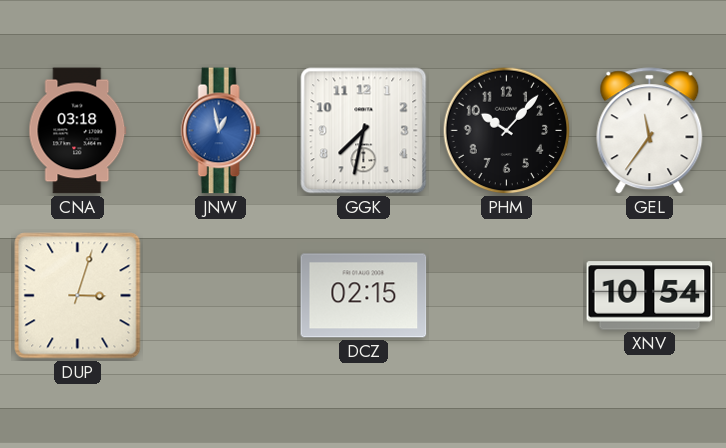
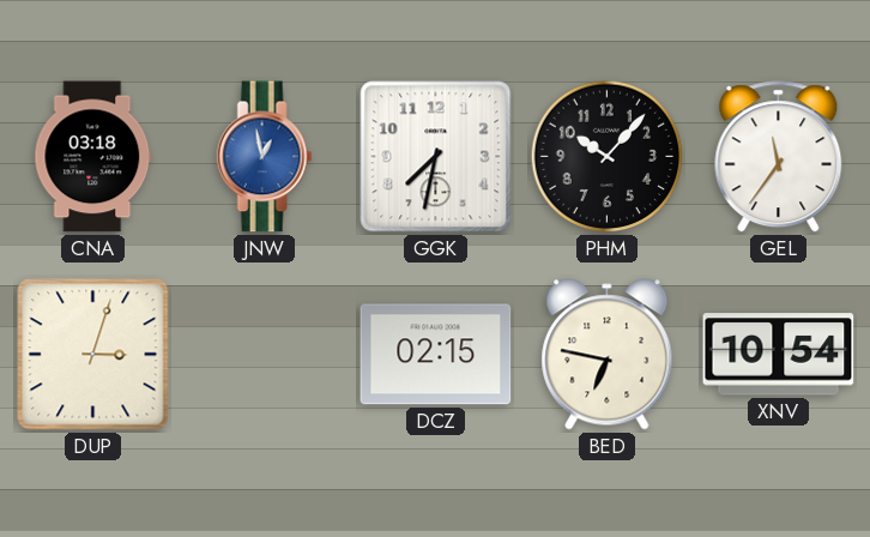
BED: none -> 6:47 (608, 355)
